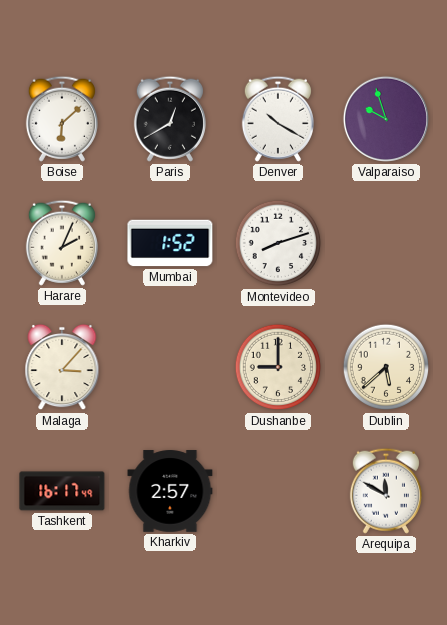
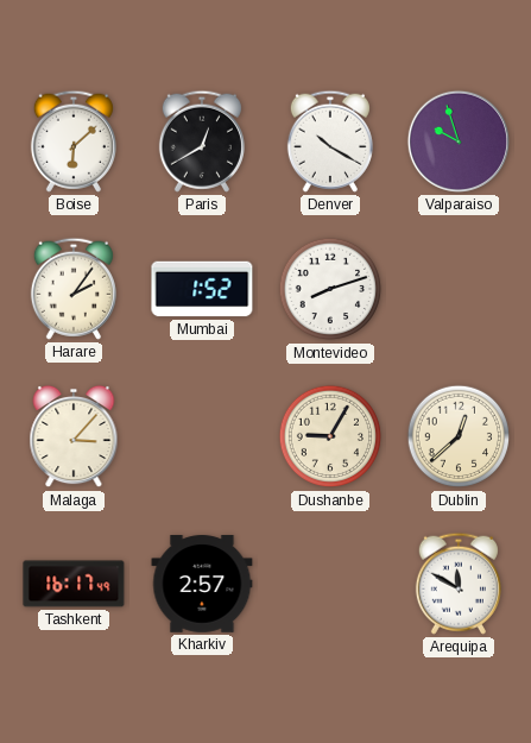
Harare: 2:04 -> 2:06 (74, 289)
Dushanbe: 9:00 -> 9:05 (330, 436)
Dublin: 5:38 -> 12:38 (459, 436)
